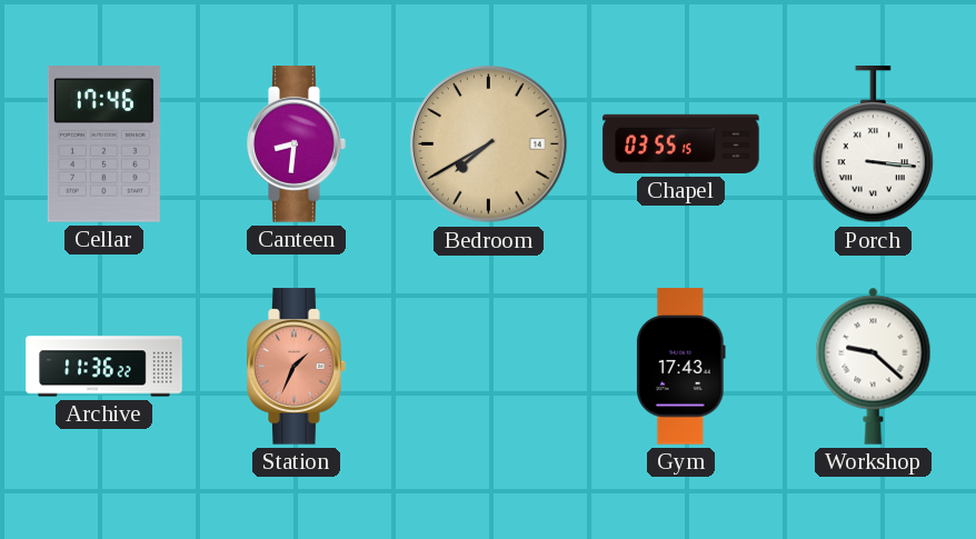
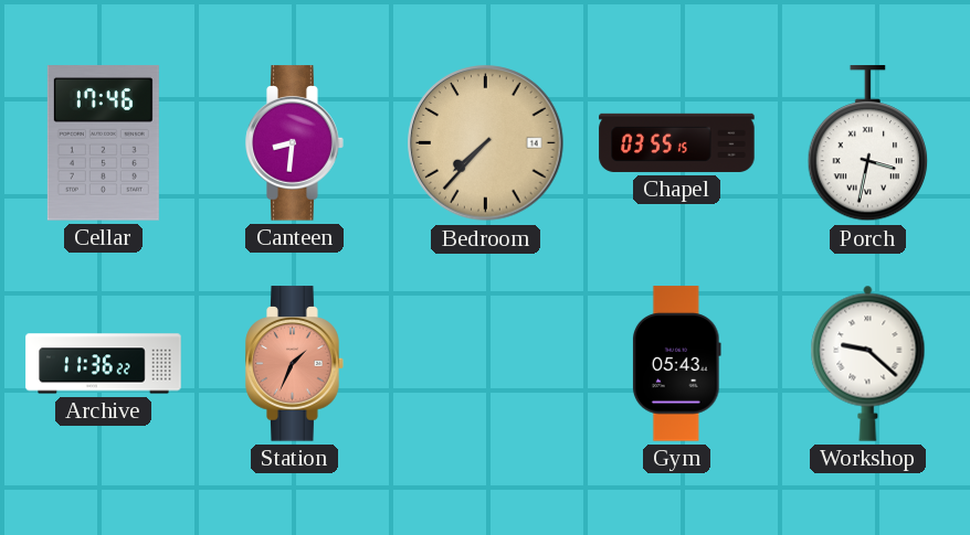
Bedroom: 7:40 -> 7:37 (486, 143)
Porch: 3:16 -> 3:32 (867, 143)
Gym: 17:43 -> 05:43 (676, 364)
